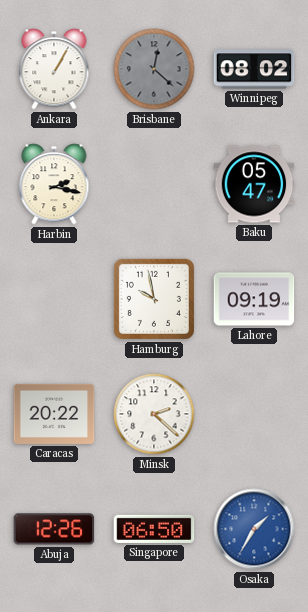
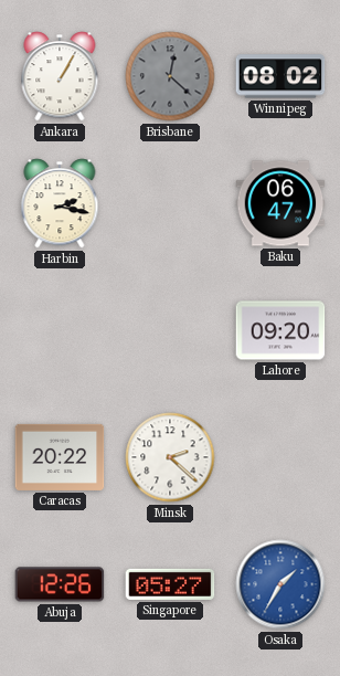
Baku: 05:47 -> 06:47 (280, 203)
Hamburg: 9:58 -> none (154, 299)
Lahore: 09:19 -> 09:20 (280, 330)
Singapore: 06:50 -> 05:27 (170, 584)
